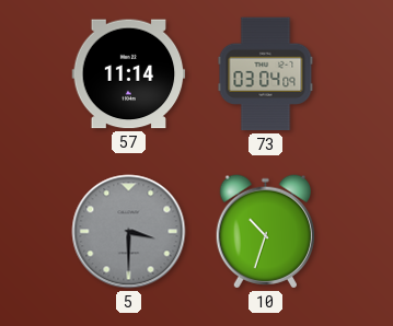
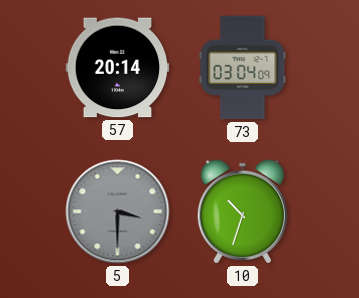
57: 11:14 -> 20:14 (118, 68)
